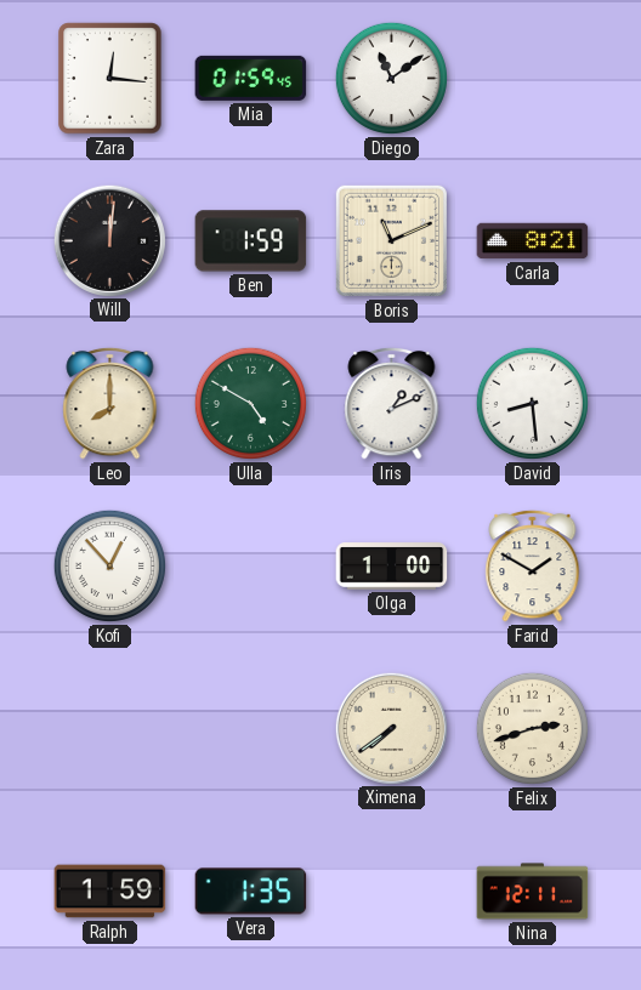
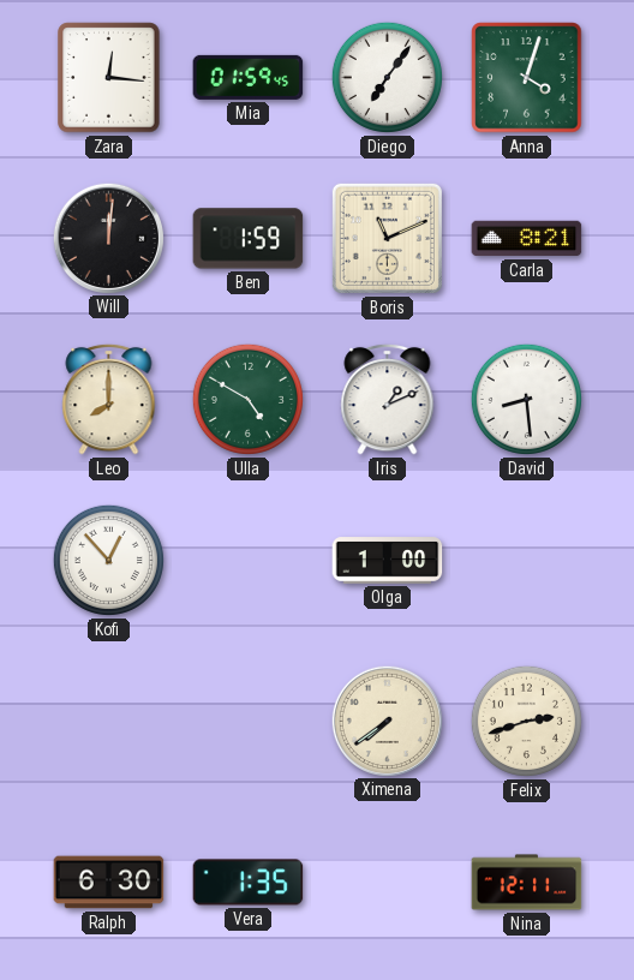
Diego: 11:09 -> 7:06 (387, 77)
Anna: none -> 4:03 (527, 78)
Farid: 1:50 -> none (533, 565)
Ralph: 1:59 -> 6:30 (109, 883)
